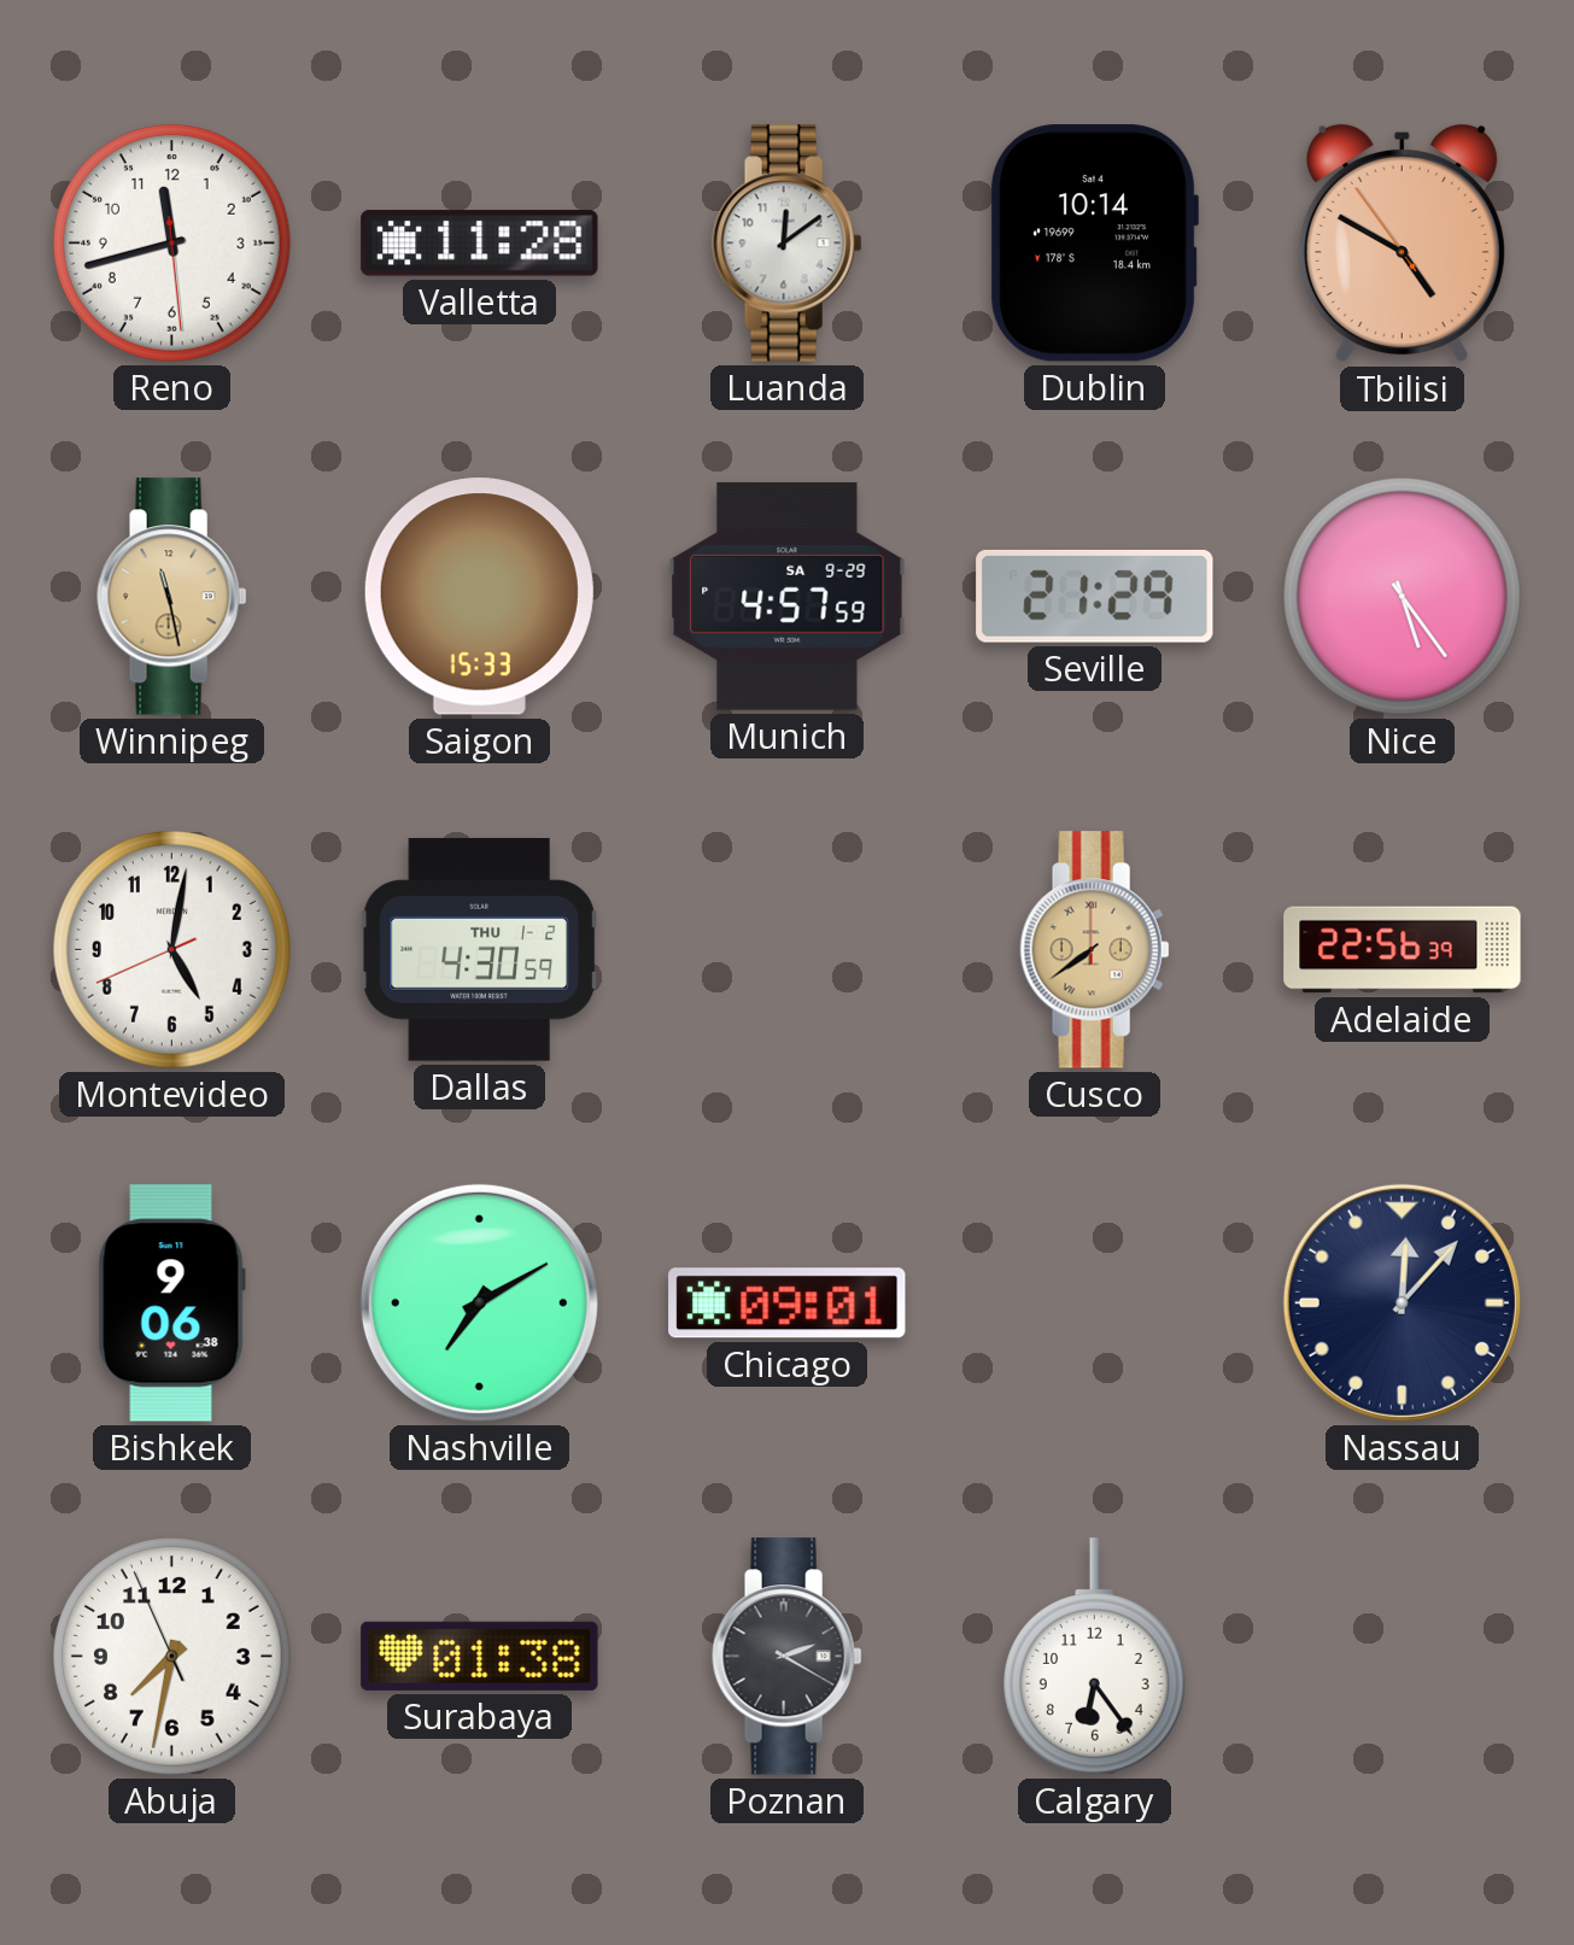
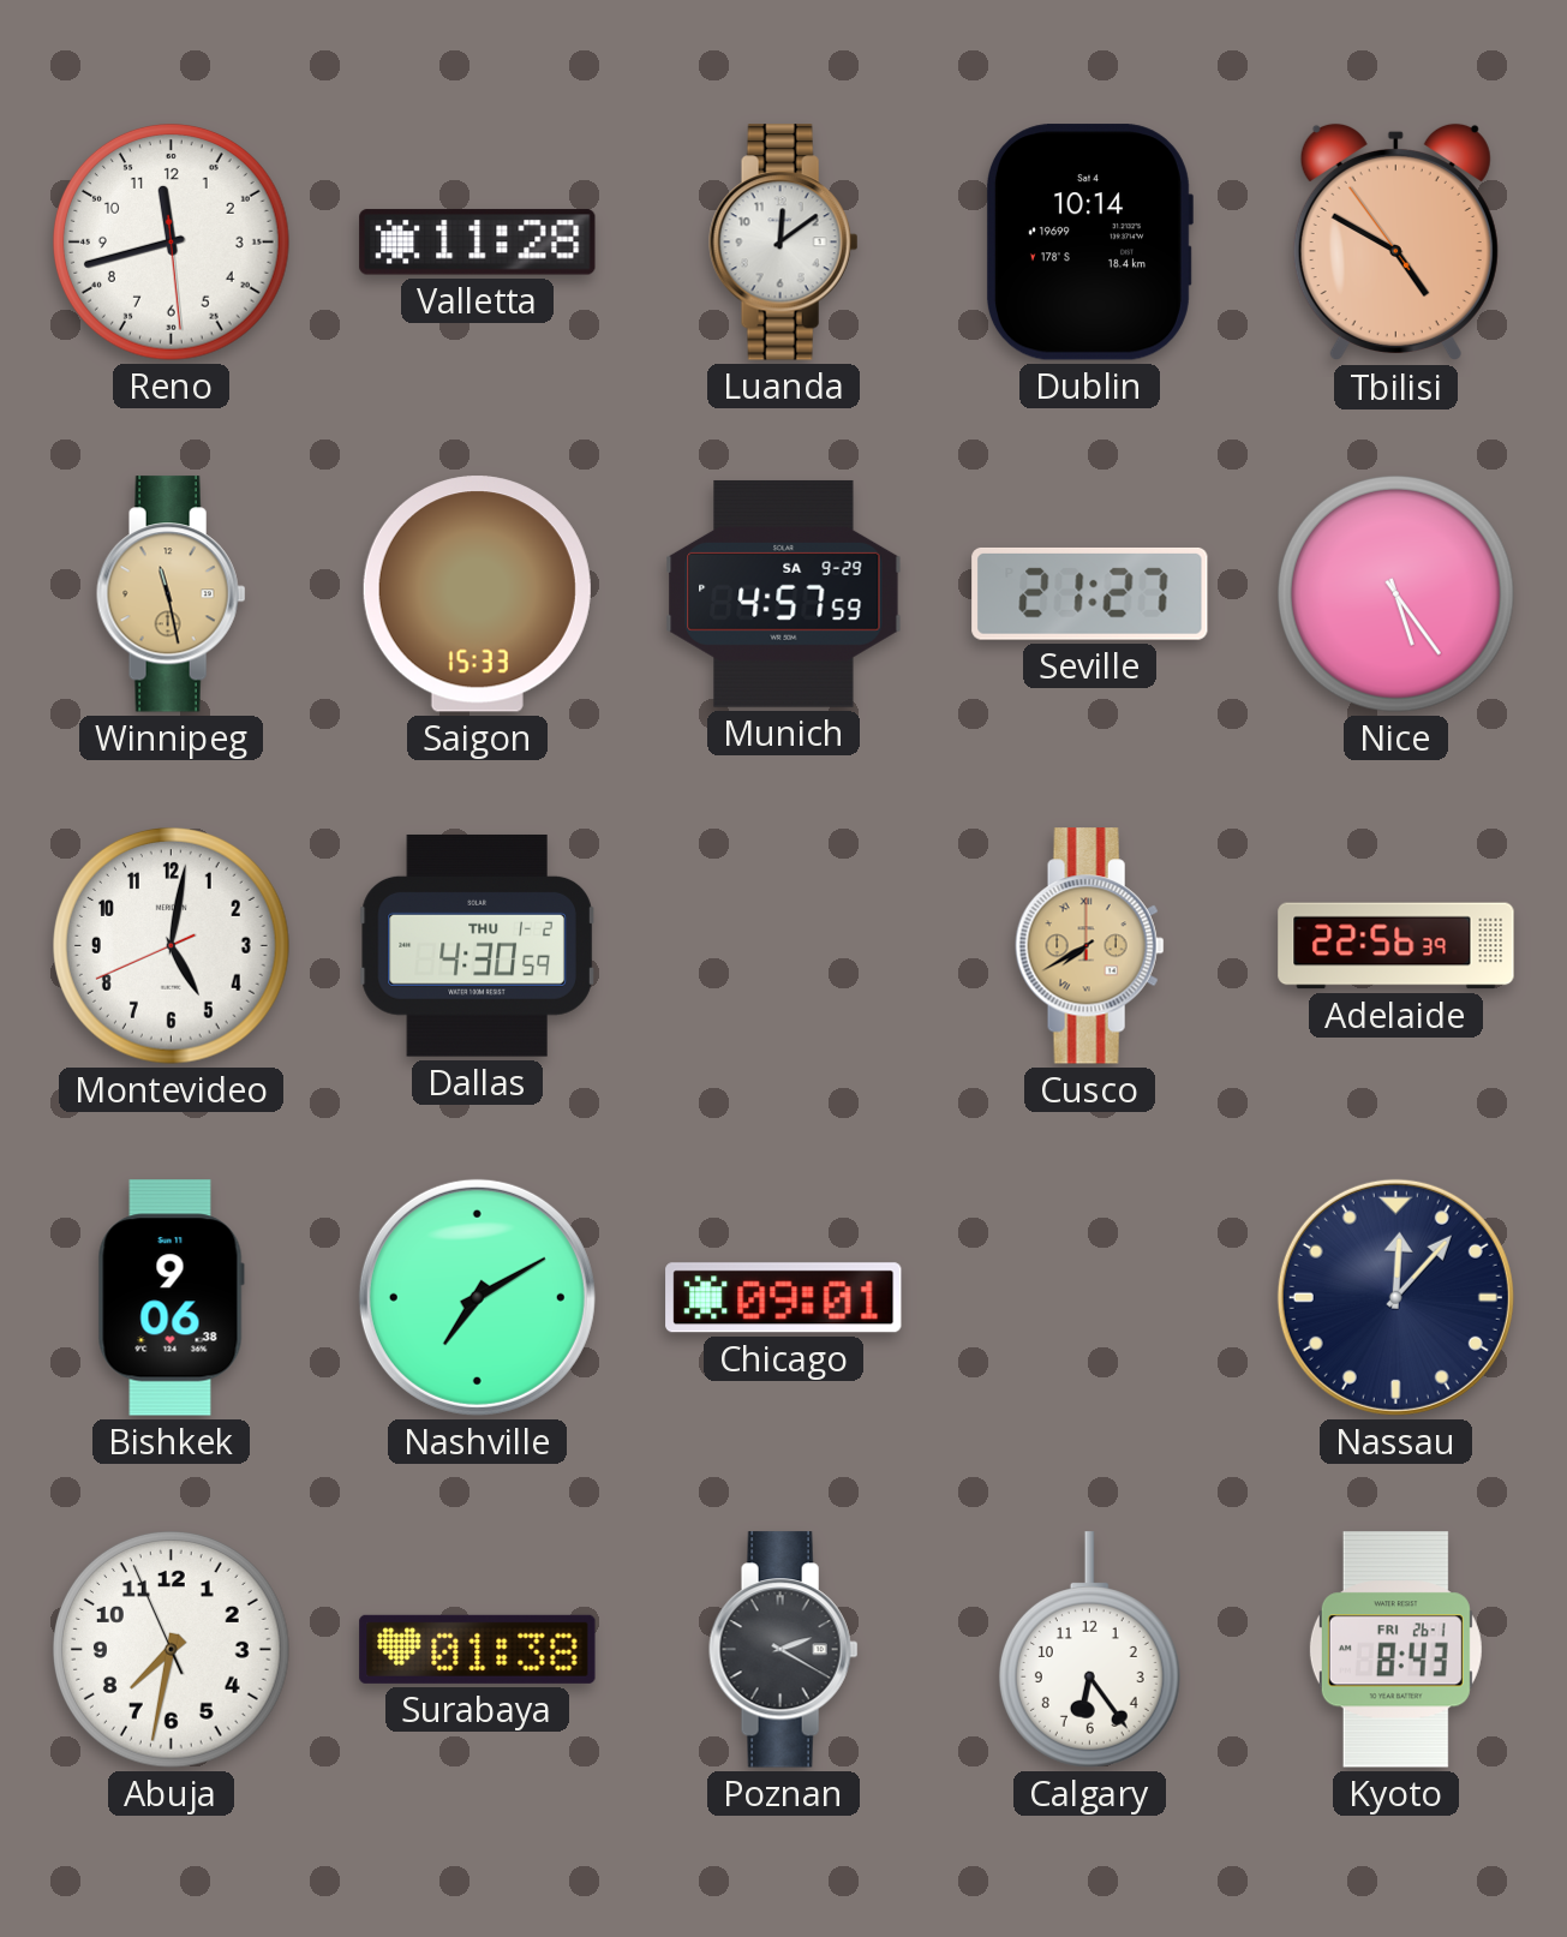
Seville: 21:29 -> 21:27 (1090, 593)
Cusco: 7:39 -> 7:40 (1090, 946)
Kyoto: none -> 8:43 (1395, 1650)
